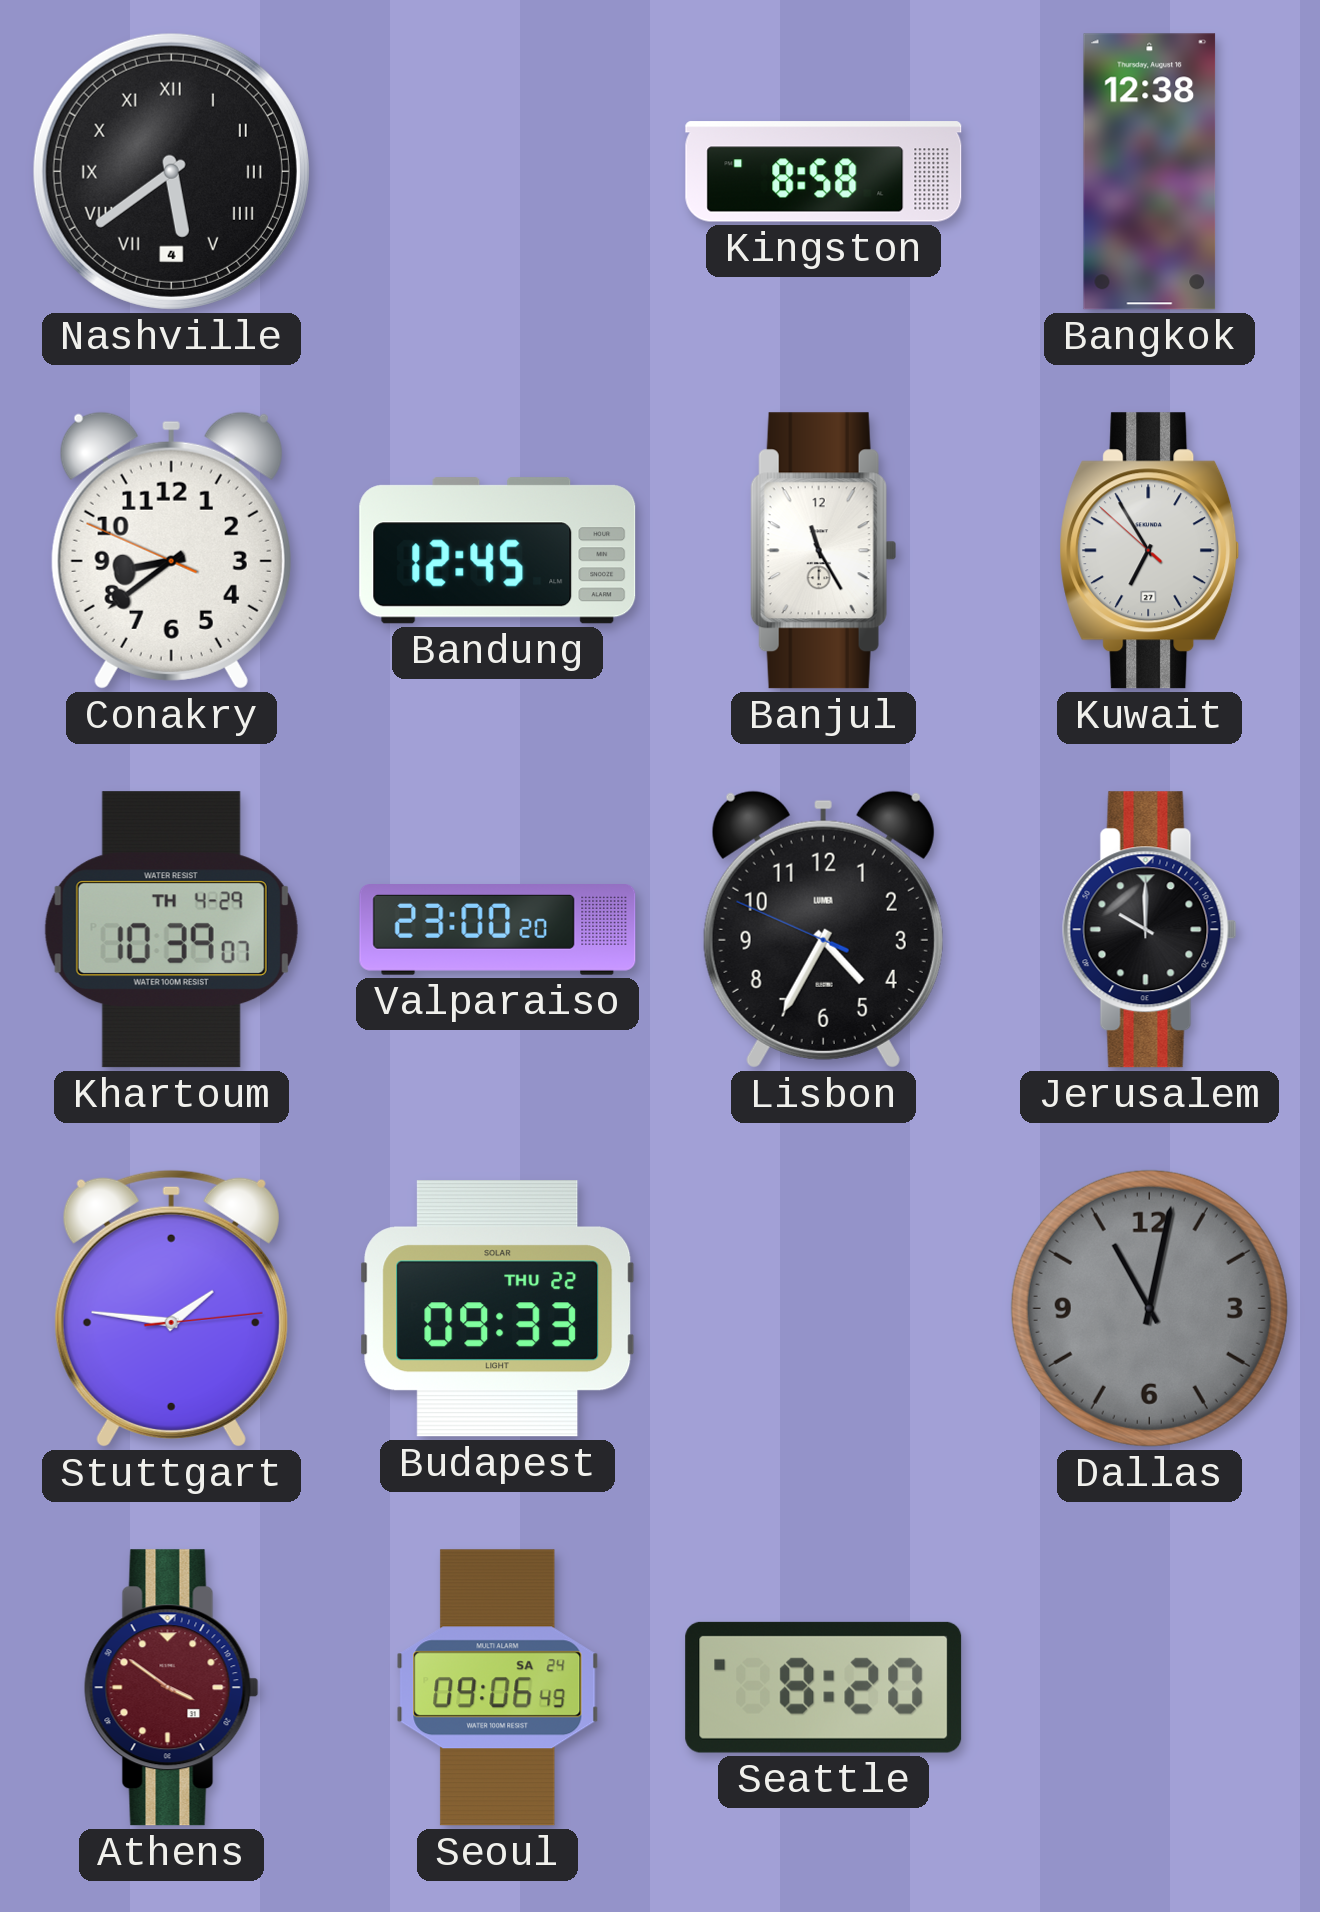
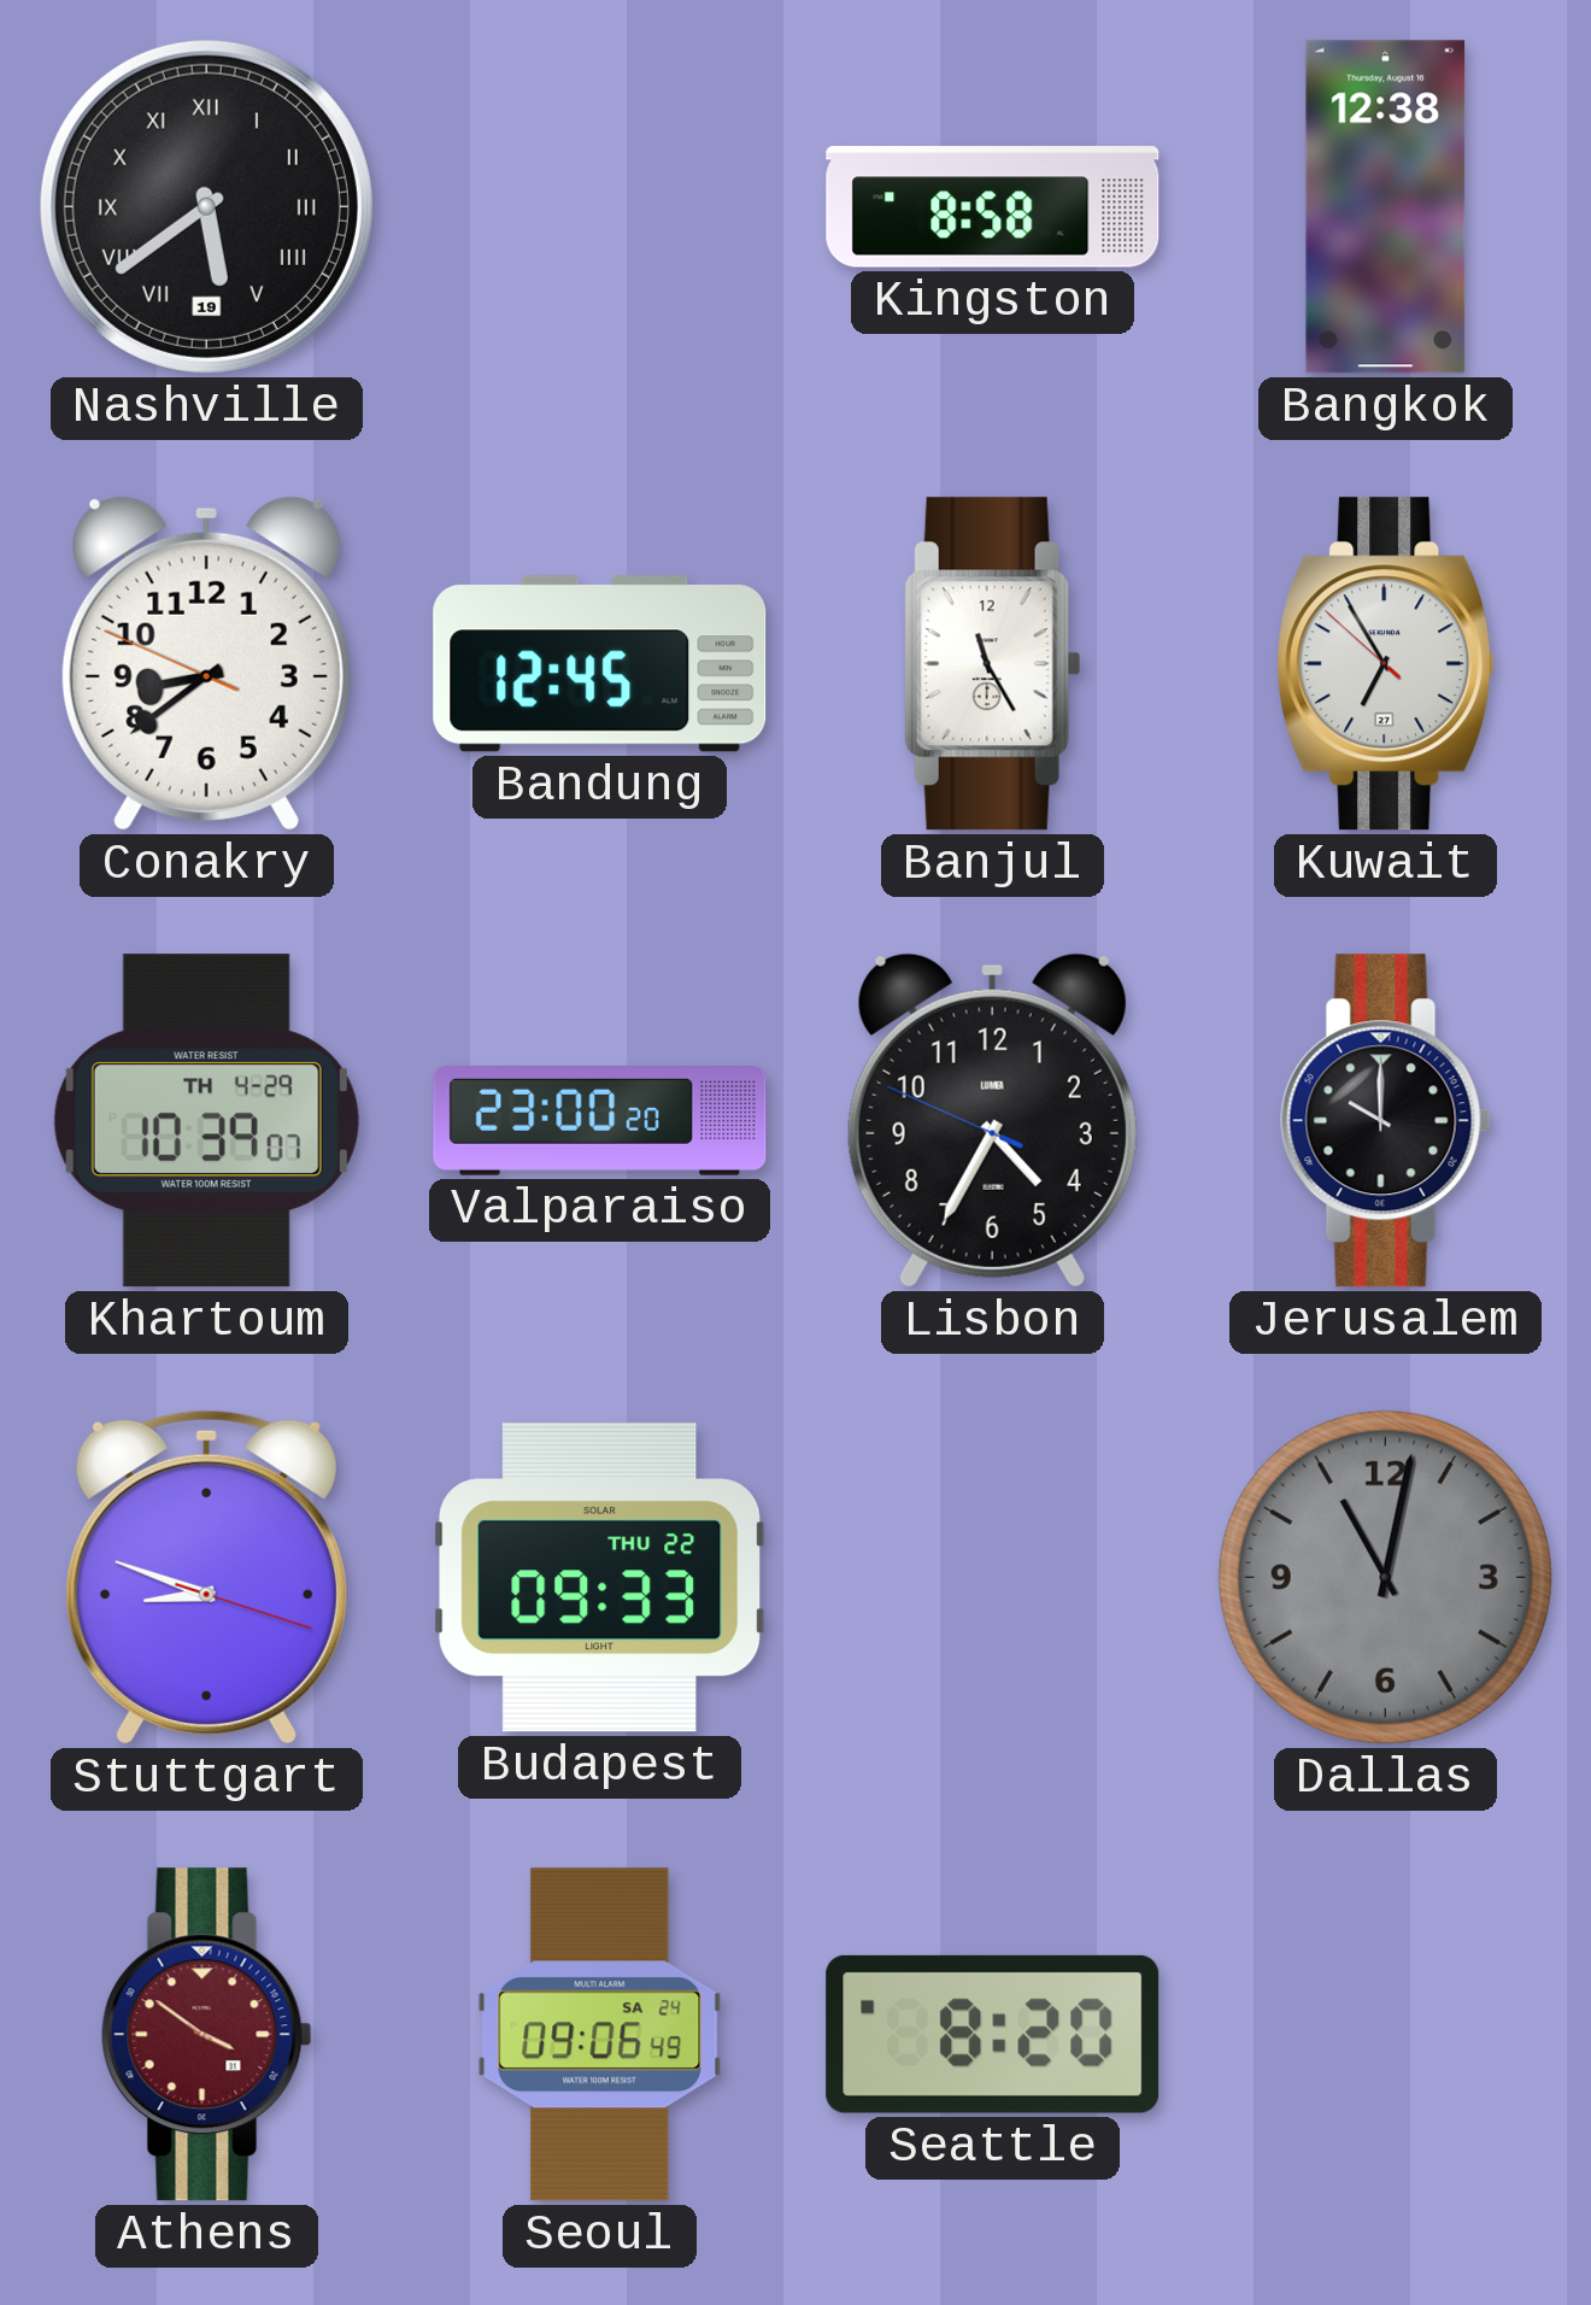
Nashville date: 4 -> 19 (206, 206)
Stuttgart: 1:46 -> 8:48 (206, 1577)
